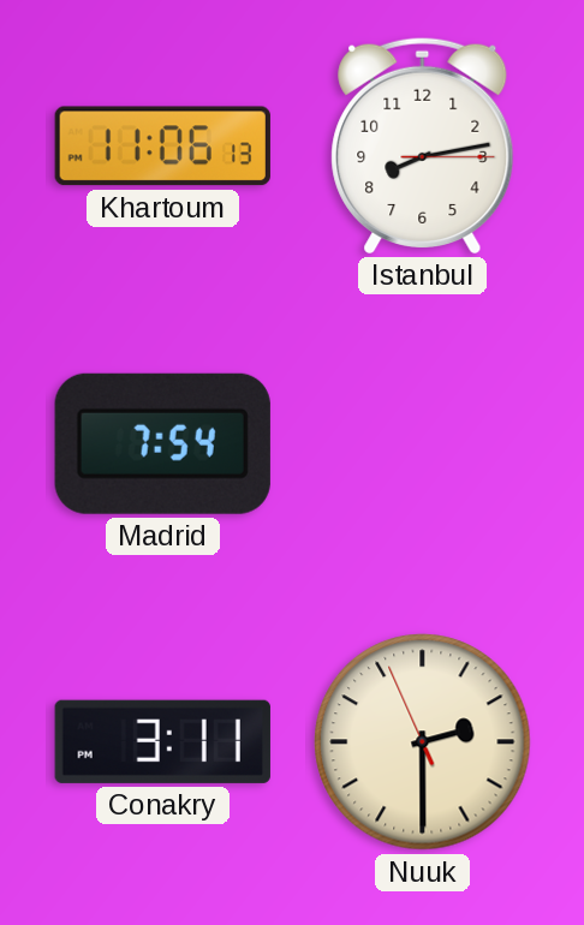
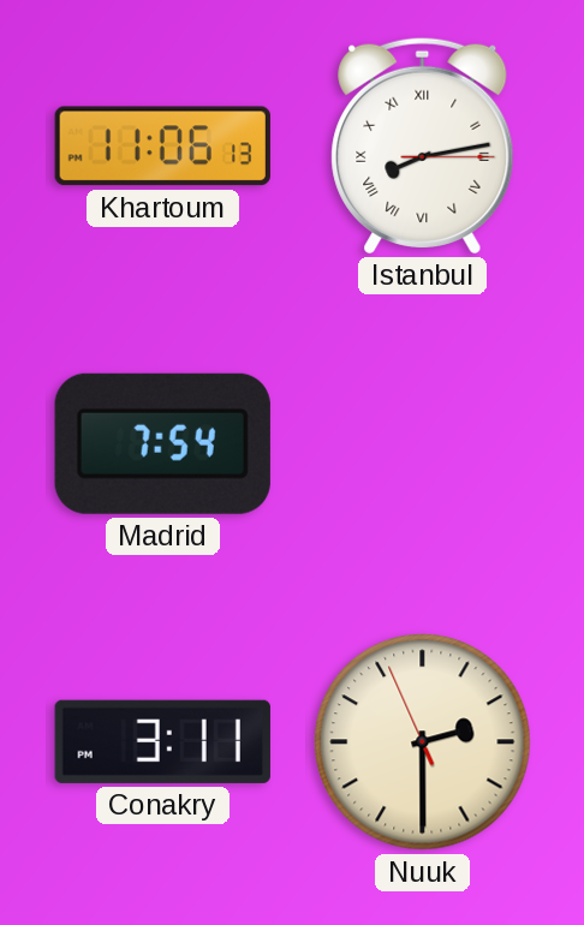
Istanbul numerals: Arabic -> Roman (423, 145)
